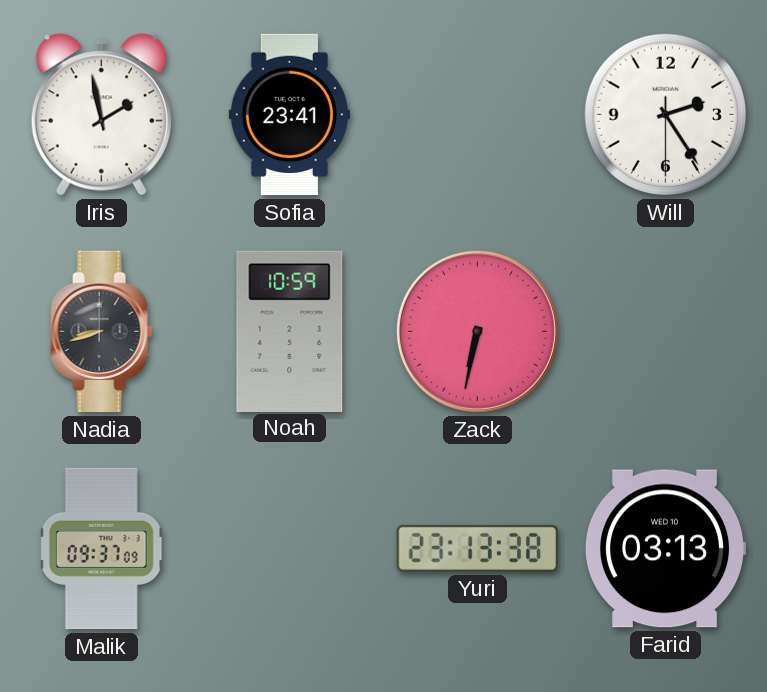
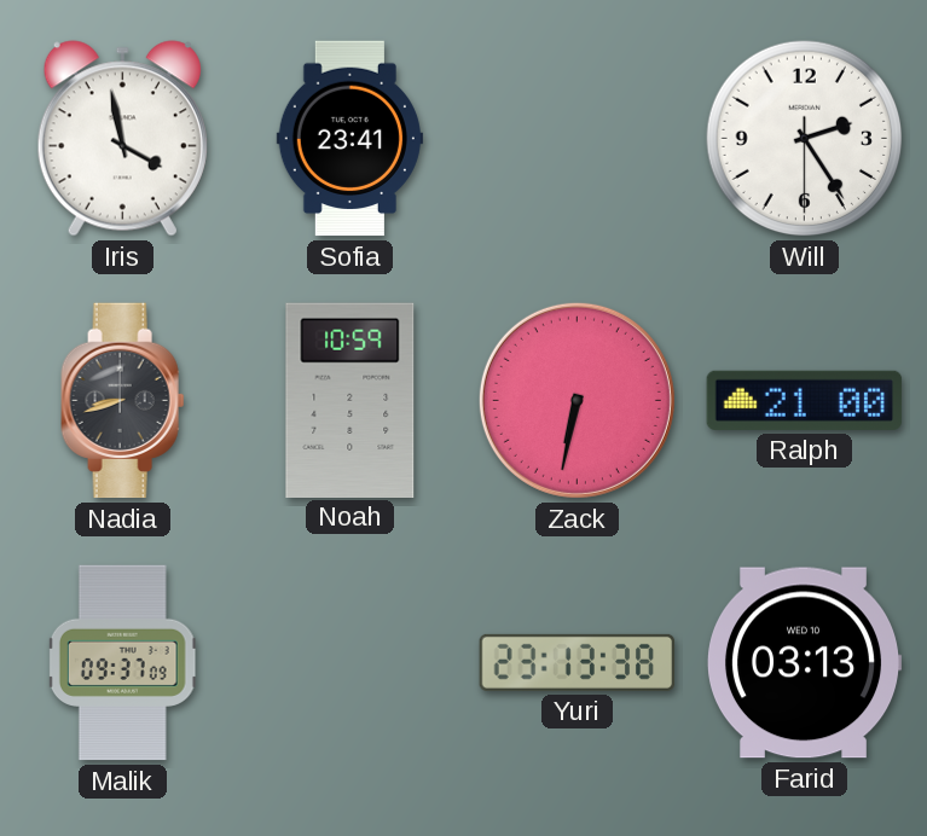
Iris: 1:58 -> 3:58 (122, 139)
Ralph: none -> 21:00 (805, 400)
